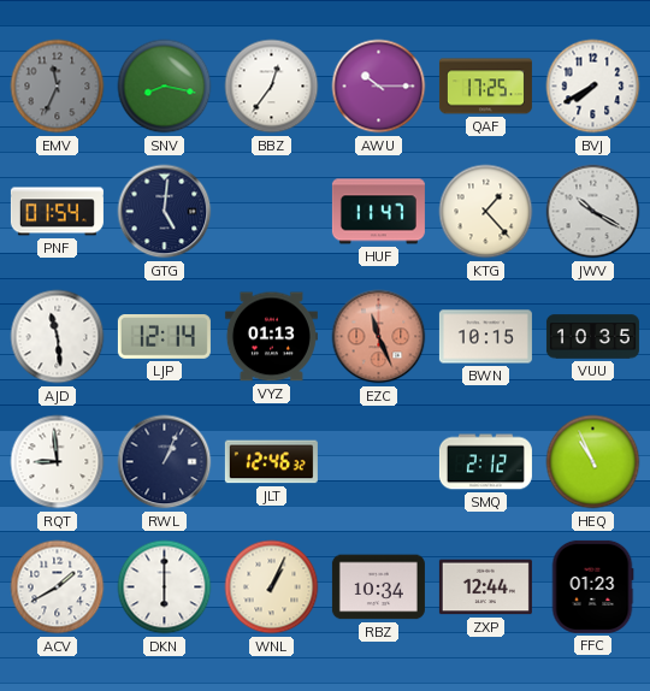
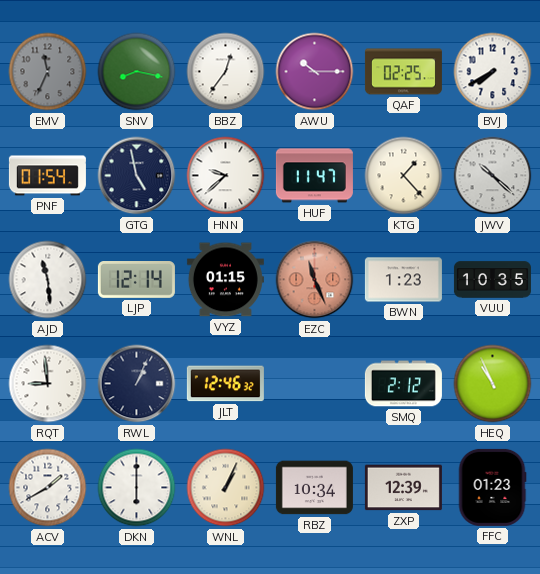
QAF: 17:25 -> 02:25 (403, 72)
GTG: 5:01 -> 4:58 (137, 176)
HNN: none -> 9:38 (226, 176)
JWV: 10:20 -> 10:22 (493, 176)
VYZ: 01:13 -> 01:15 (225, 280)
BWN: 10:15 -> 1:23 (403, 280)
ZXP: 12:44 -> 12:39 (403, 488)
